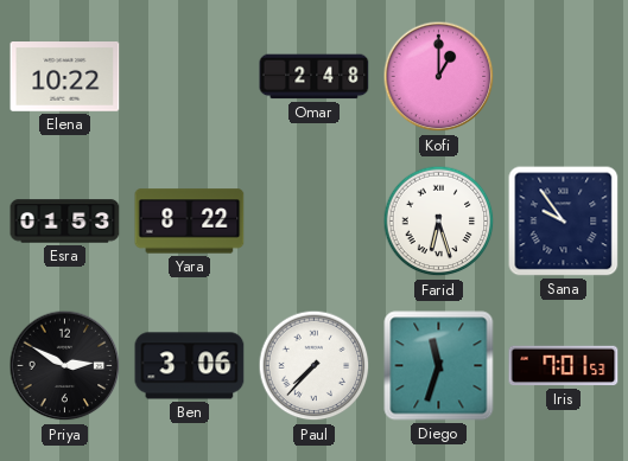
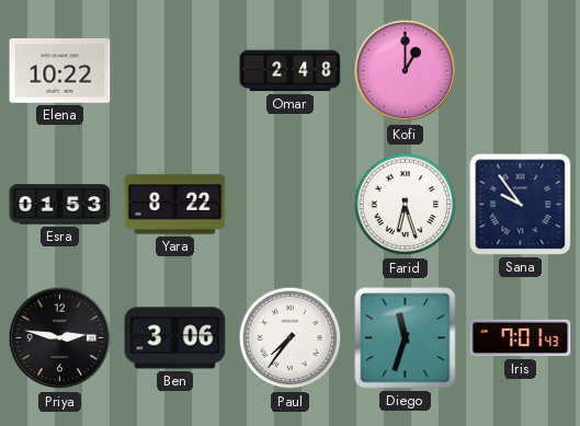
Priya: 2:50 -> 2:47 (60, 338)
Paul: 7:37 -> 7:36 (291, 338)
Iris: 7:01:53 -> 7:01:43 (521, 338)
